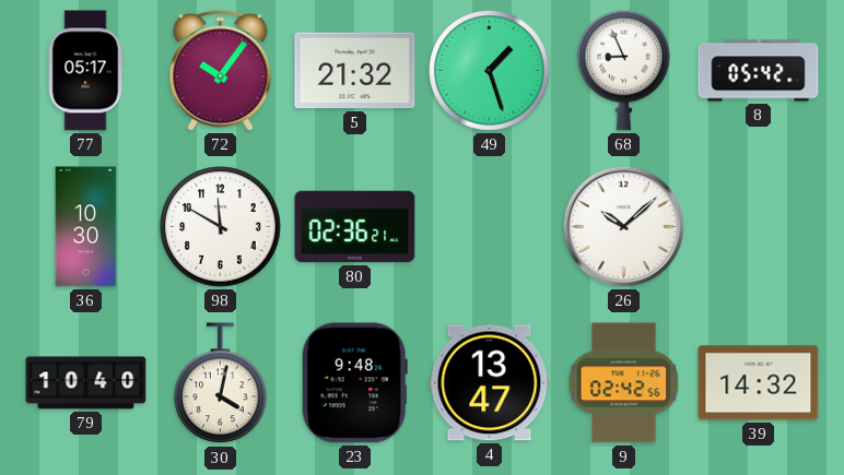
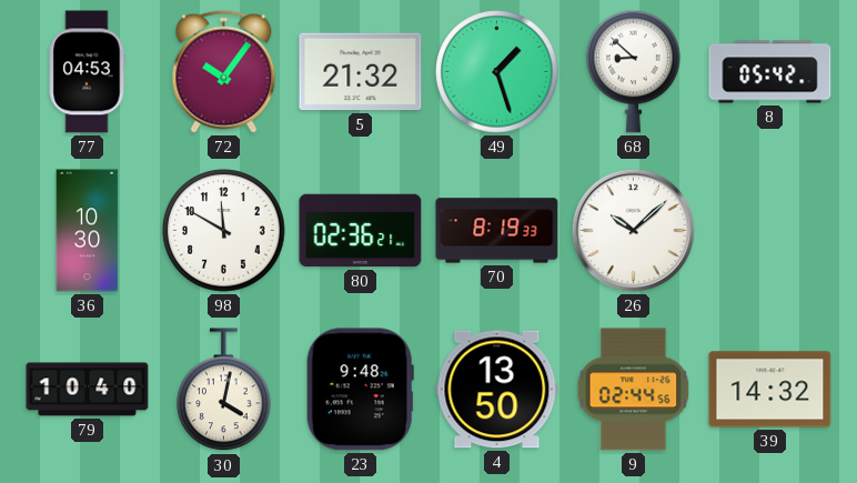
77: 05:17 -> 04:53 (87, 72)
68: 8:56 -> 8:52 (634, 71)
70: none -> 8:19 (497, 231)
4: 13:47 -> 13:50 (497, 390)
9: 02:42 -> 02:44 (634, 390)
